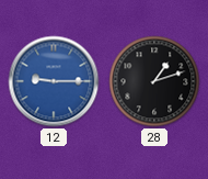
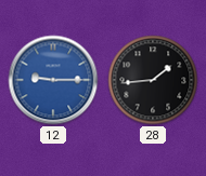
28: 1:12 -> 1:44 (153, 80)
